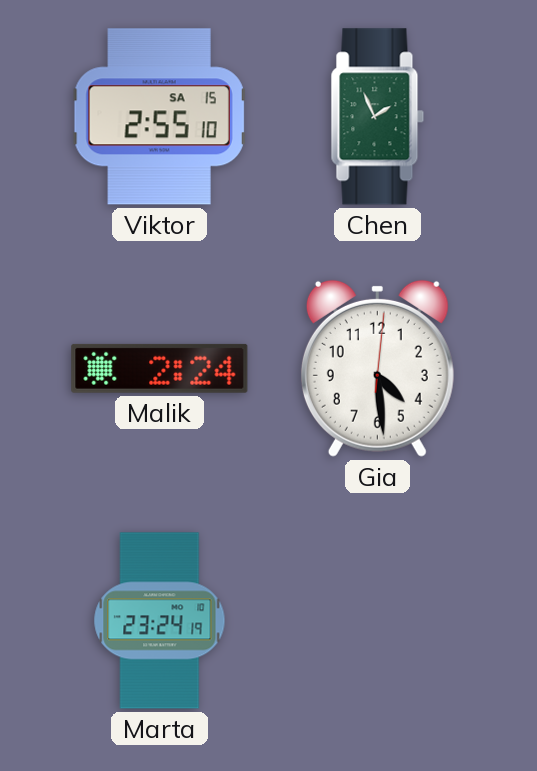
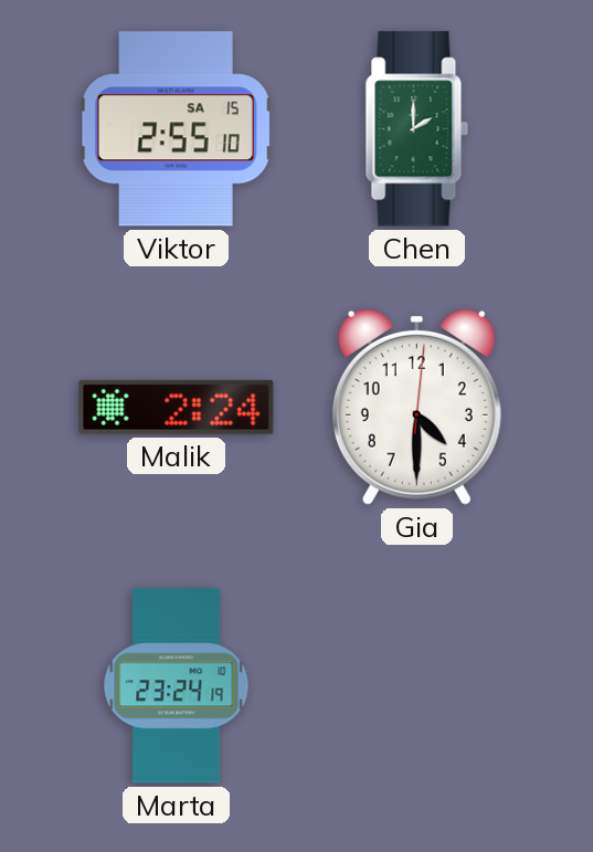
Chen: 1:56 -> 2:00 (417, 129)
Gia: 4:29 -> 4:30 (416, 407)
